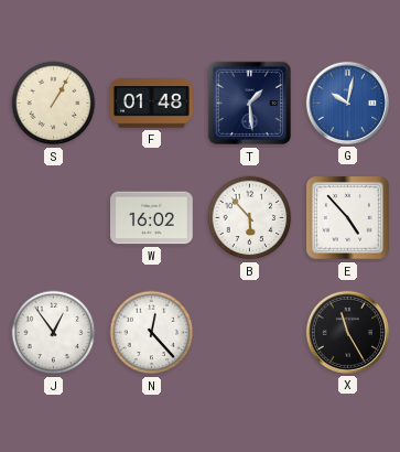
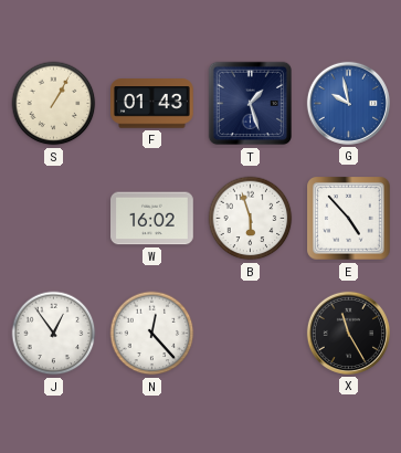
F: 01:48 -> 01:43 (152, 104)
T: 1:29 -> 1:27 (251, 104)
G: 10:02 -> 9:58 (348, 103)
B: 5:53 -> 5:57 (251, 219)
